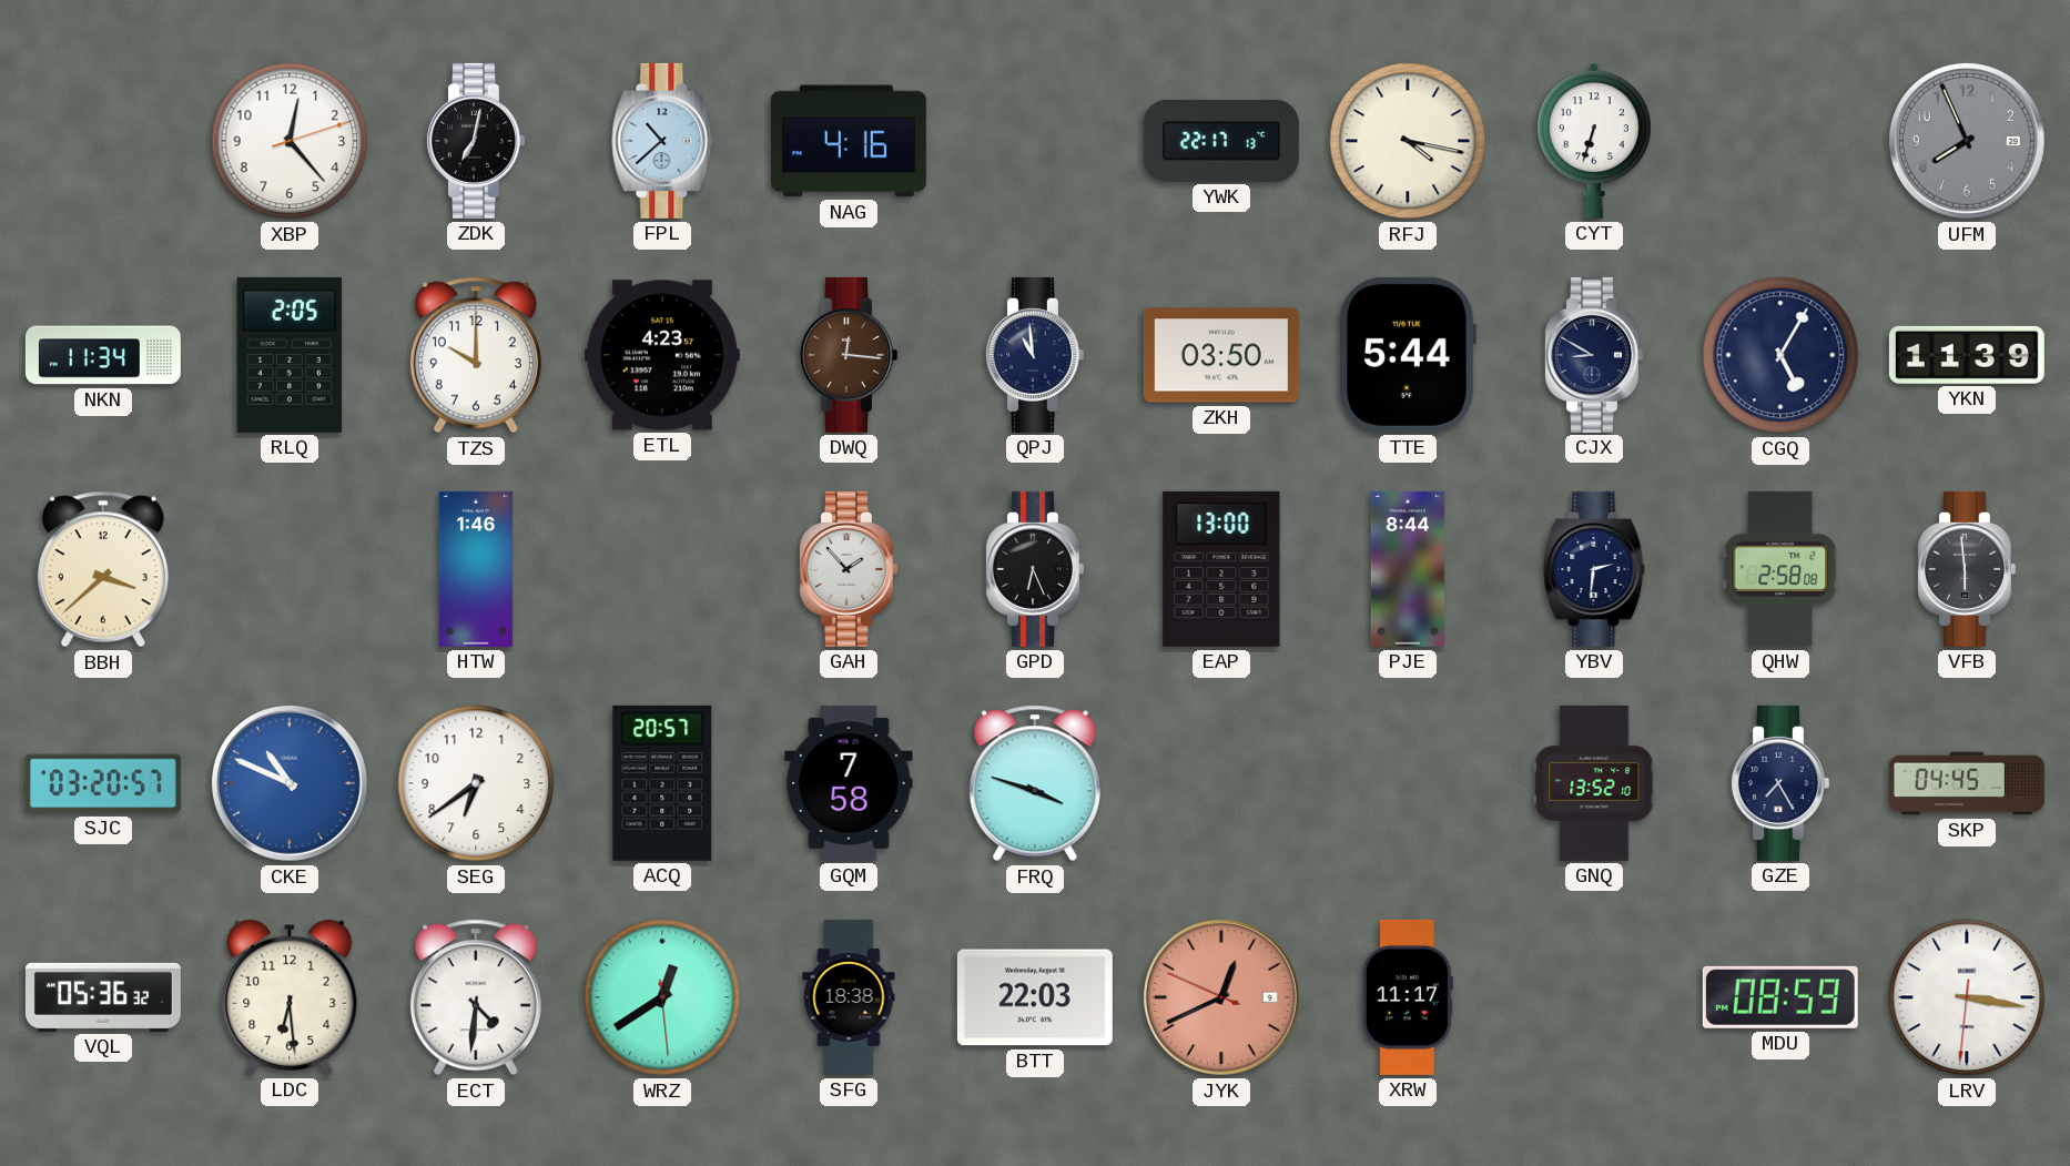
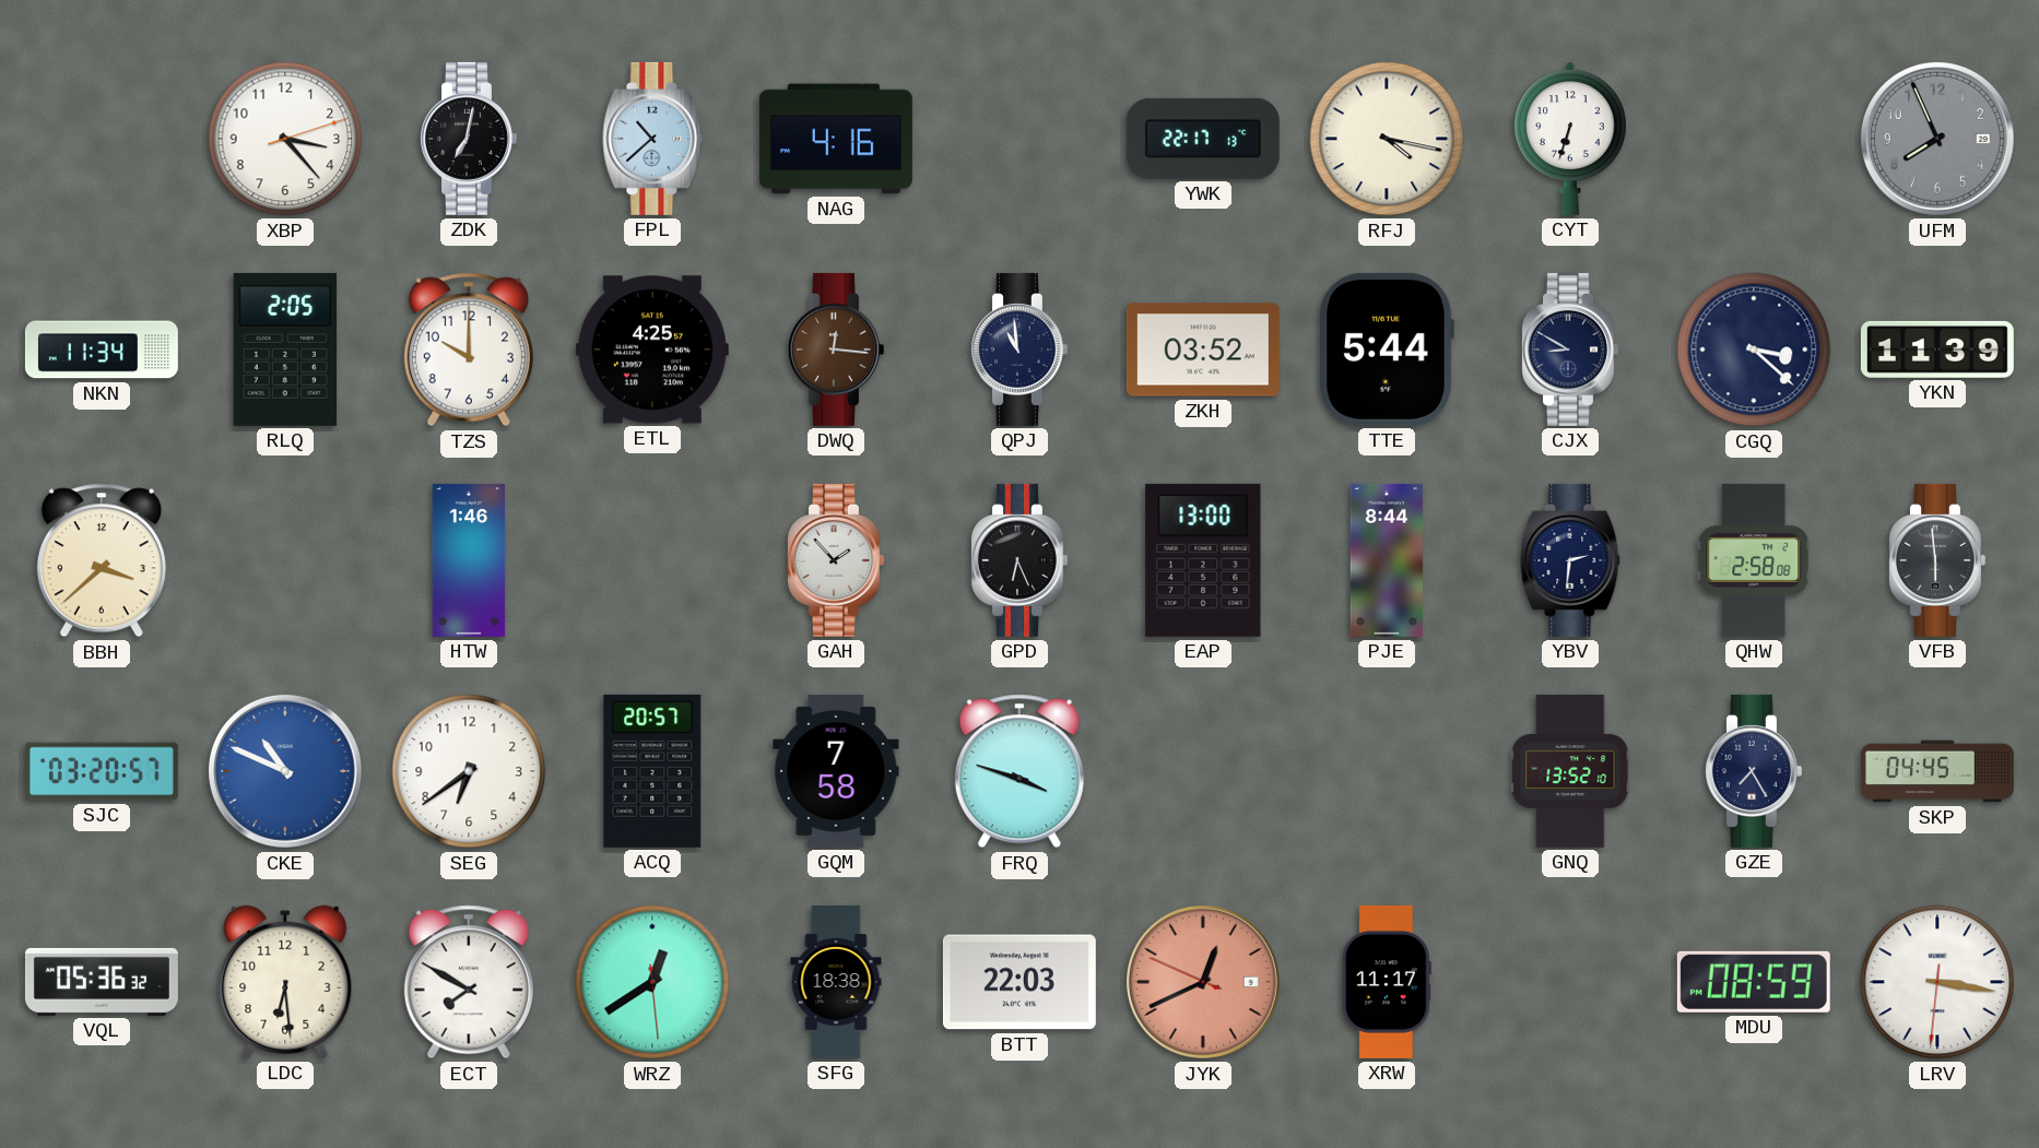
XBP: 12:23 -> 3:23 (285, 139)
ETL: 4:23 -> 4:25 (652, 350)
ZKH: 03:50 -> 03:52 (1203, 350)
CGQ: 5:05 -> 3:22 (1754, 350)
ECT: 4:31 -> 7:50 (469, 982)
